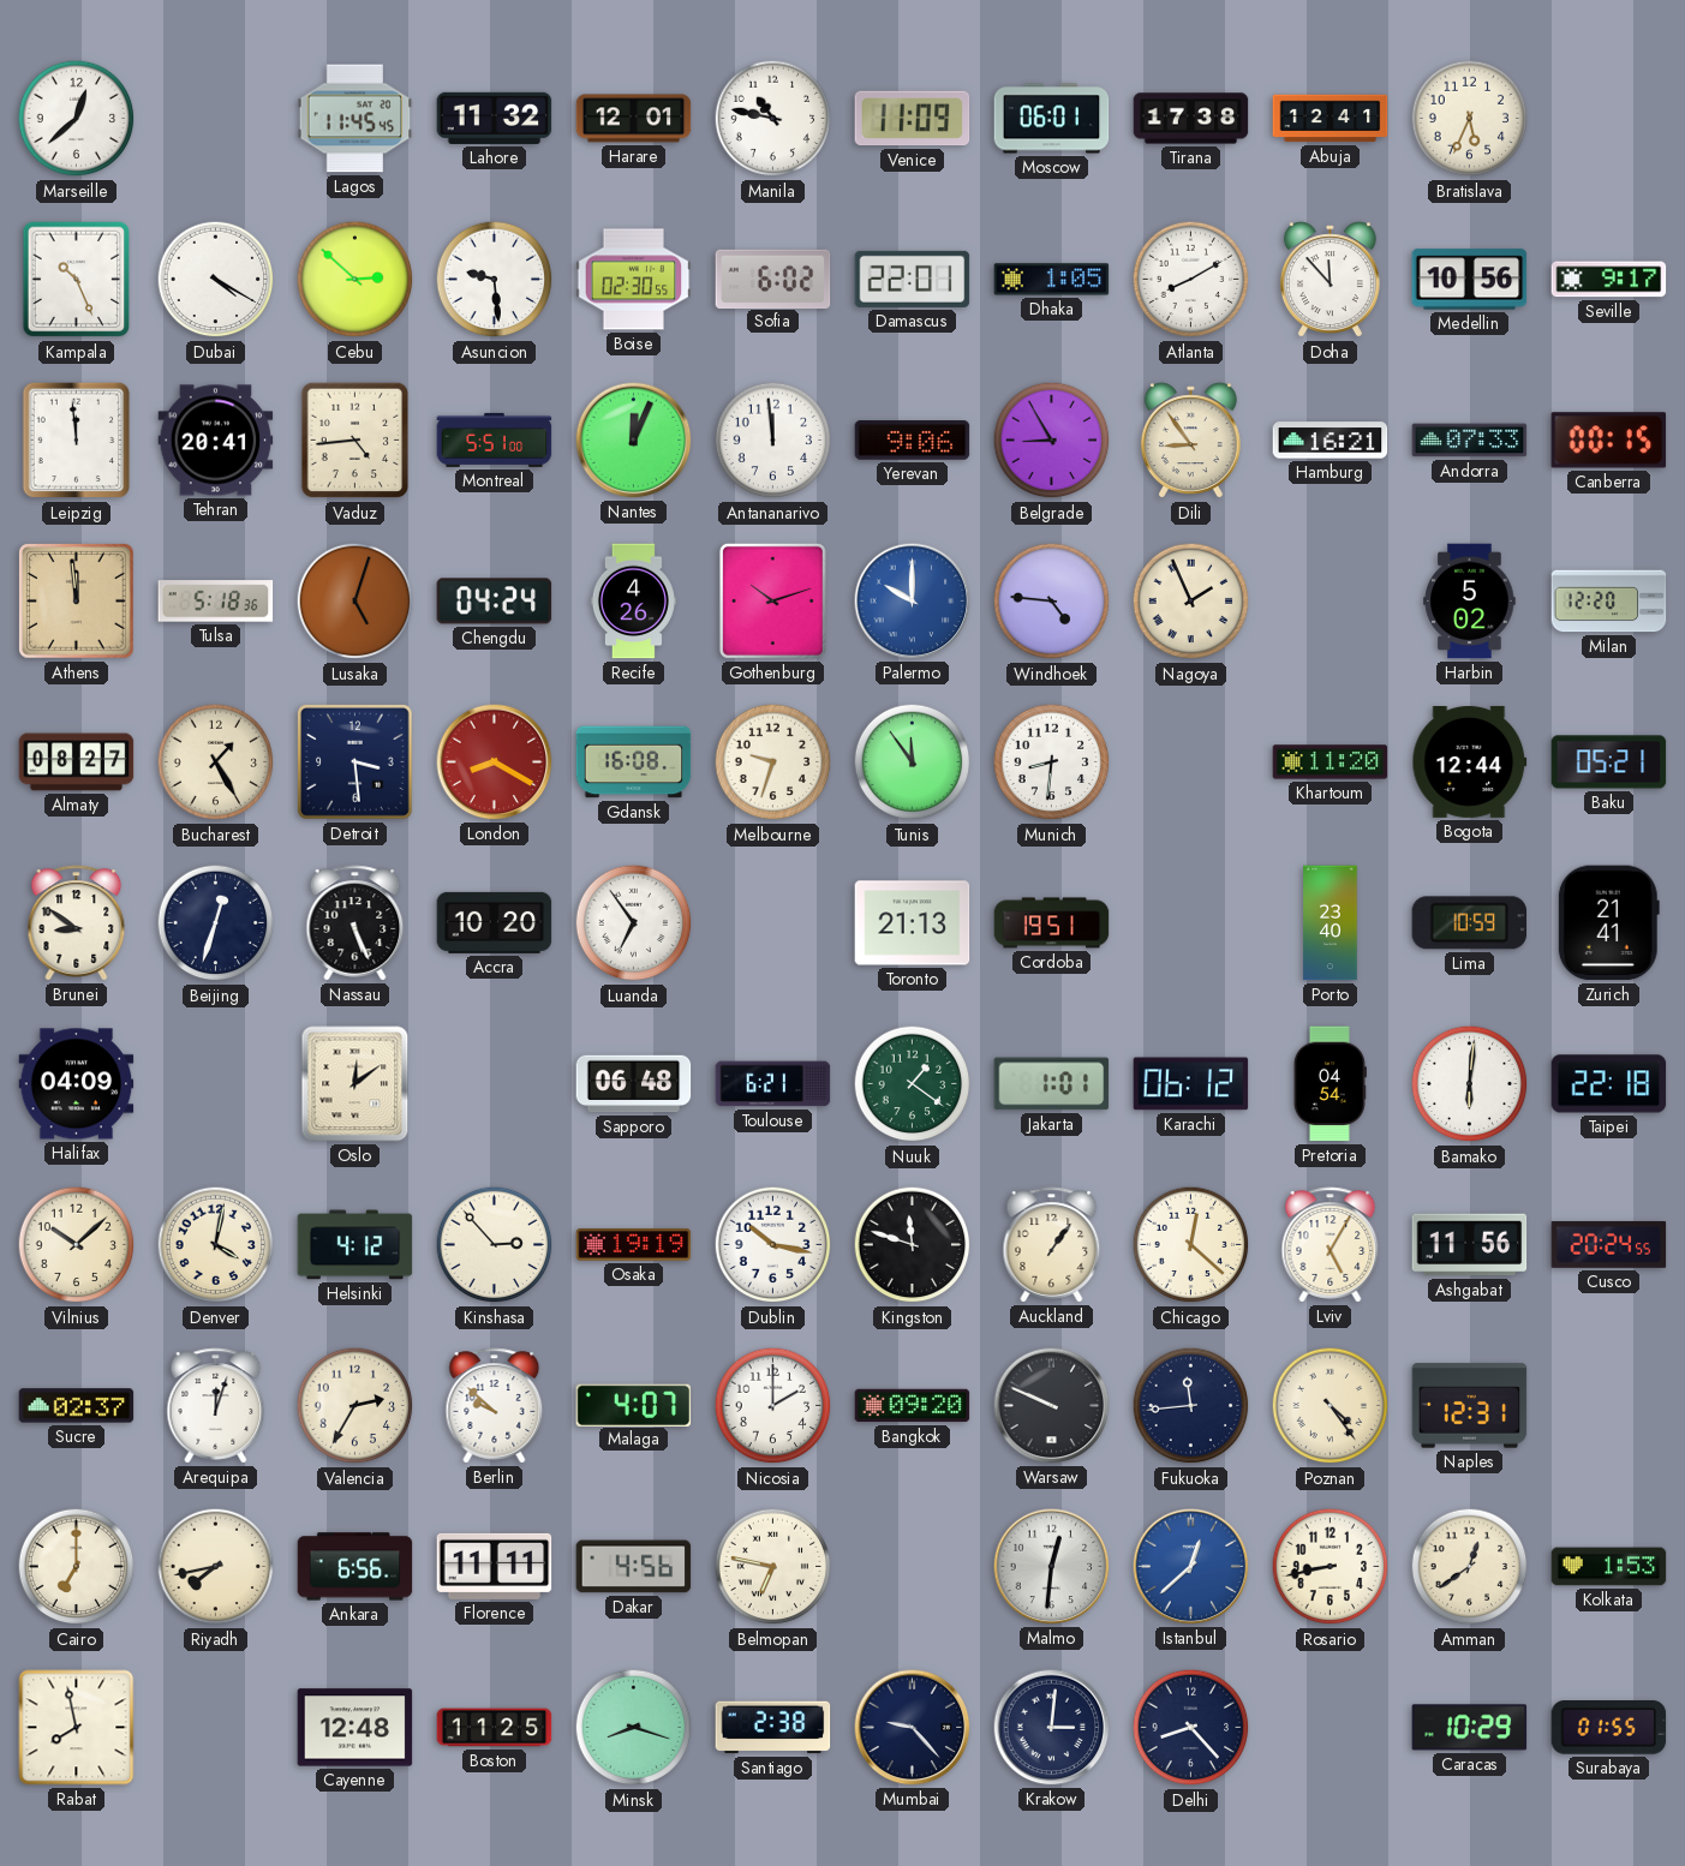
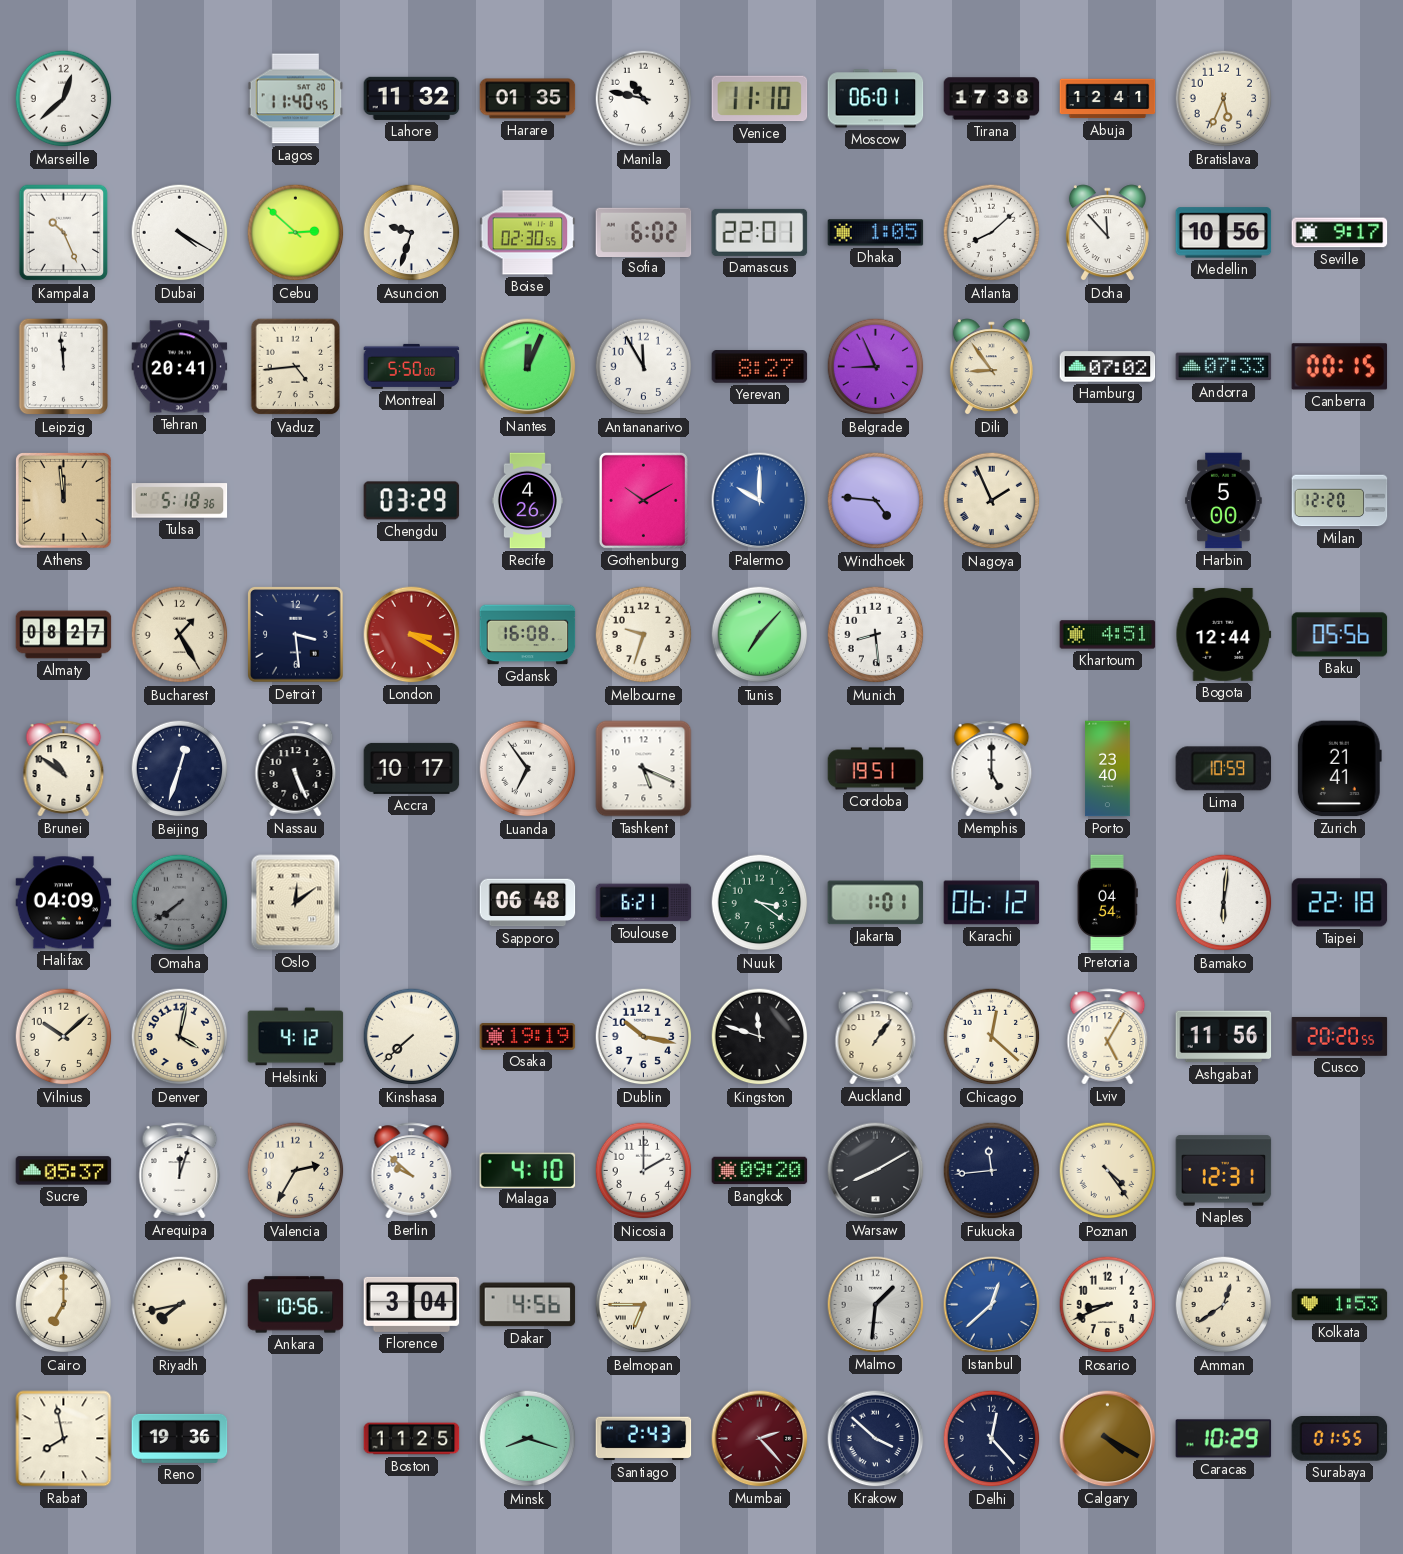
Lagos: 11:45 -> 11:40 (296, 99)
Harare: 12:01 -> 01:35 (528, 99)
Venice: 11:09 -> 11:10 (760, 99)
Asuncion: 9:29 -> 9:33 (412, 233)
Atlanta: 8:10 -> 8:08 (992, 233)
Montreal: 5:51 -> 5:50 (412, 366)
Antananarivo: 11:59 -> 11:55 (644, 367)
Yerevan: 9:06 -> 8:27 (760, 367)
Belgrade: 8:55 -> 8:56 (876, 367)
Hamburg: 16:21 -> 07:02 (1108, 367)
Lusaka: 5:03 -> none (355, 602)
Chengdu: 04:24 -> 03:29 (412, 501)
Gothenburg: 10:12 -> 10:10 (643, 500)
Harbin: 5:02 -> 5:00 (1224, 501)
London: 8:20 -> 3:20 (412, 635)
Tunis: 11:54 -> 7:07 (760, 635)
Munich: 8:31 -> 8:29 (876, 635)
Khartoum: 11:20 -> 4:51 (1108, 635)
Baku: 05:21 -> 05:56 (1340, 635)
Brunei: 8:51 -> 10:51 (64, 769)
Accra: 10:20 -> 10:17 (412, 768)
Tashkent: none -> 5:19 (644, 769)
Toronto: 21:13 -> none (913, 923)
Memphis: none -> 5:00 (992, 769)
Omaha: none -> 7:39 (180, 903)
Nuuk: 1:21 -> 3:21 (760, 903)
Kinshasa: 2:53 -> 7:38 (412, 1037)
Cusco: 20:24 -> 20:20 (1340, 1036)
Sucre: 02:37 -> 05:37 (64, 1171)
Malaga: 4:07 -> 4:10 (528, 1170)
Warsaw: 9:49 -> 8:10 (876, 1171)
Ankara: 6:56 -> 10:56 (296, 1305)
Florence: 11:11 -> 3:04 (412, 1304)
Belmopan: 6:47 -> 6:45 (644, 1305)
Malmo: 12:31 -> 1:31 (876, 1305)
Rosario: 8:43 -> 8:41 (1108, 1305)
Reno: none -> 19:36 (180, 1438)
Cayenne: 12:48 -> none (355, 1728)
Santiago: 2:38 -> 2:43 (644, 1439)
Mumbai: 9:23 -> 2:23 (760, 1439)
Mumbai dial: navy -> burgundy (760, 1439)
Krakow: 3:01 -> 3:52 (876, 1439)
Delhi: 8:23 -> 12:23 (992, 1439)
Calgary: none -> 4:20 (1108, 1439)
